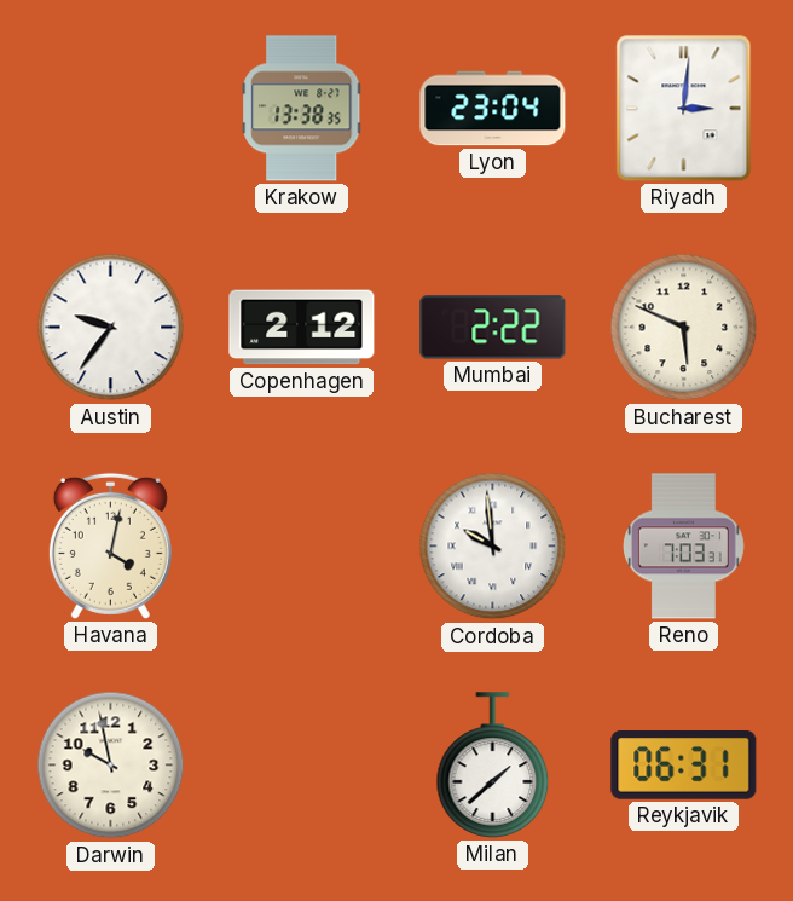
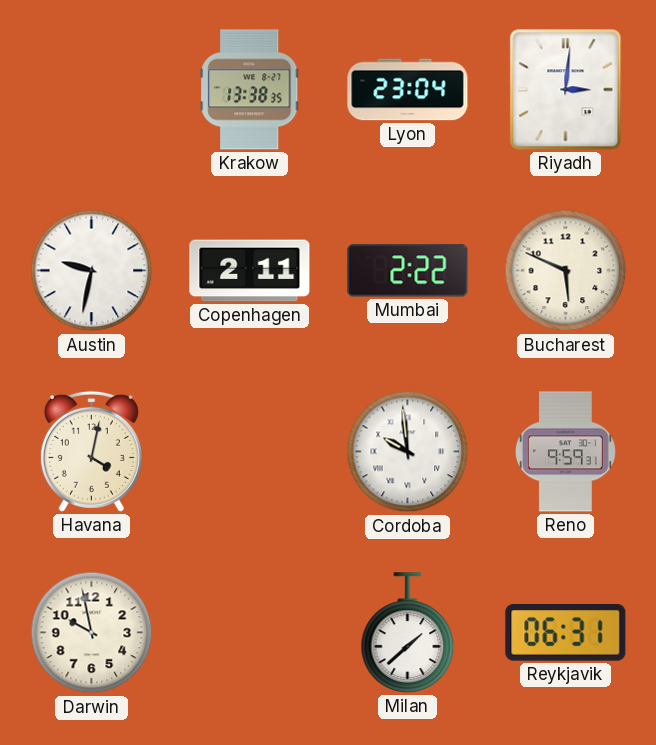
Austin: 9:36 -> 9:32 (92, 271)
Copenhagen: 2:12 -> 2:11 (250, 271)
Reno: 7:03 -> 9:59 (565, 452)
